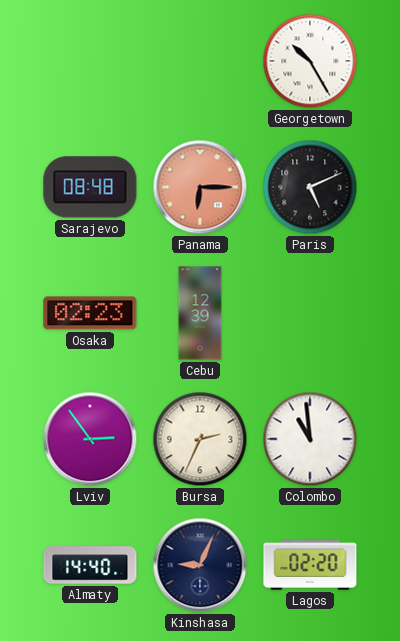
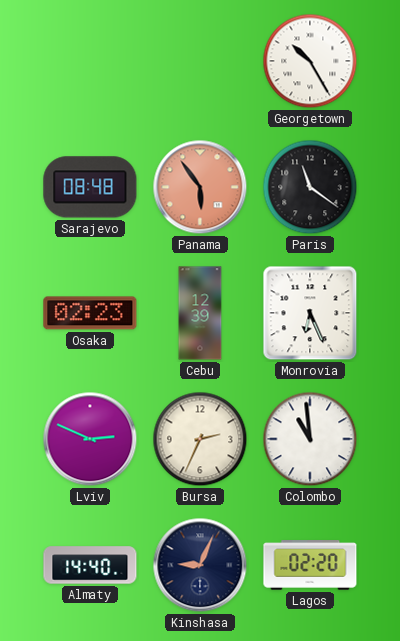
Panama: 6:15 -> 5:54 (200, 187)
Paris: 5:11 -> 11:21 (310, 187)
Monrovia: none -> 6:26 (310, 313)
Lviv: 2:54 -> 2:49 (90, 439)
